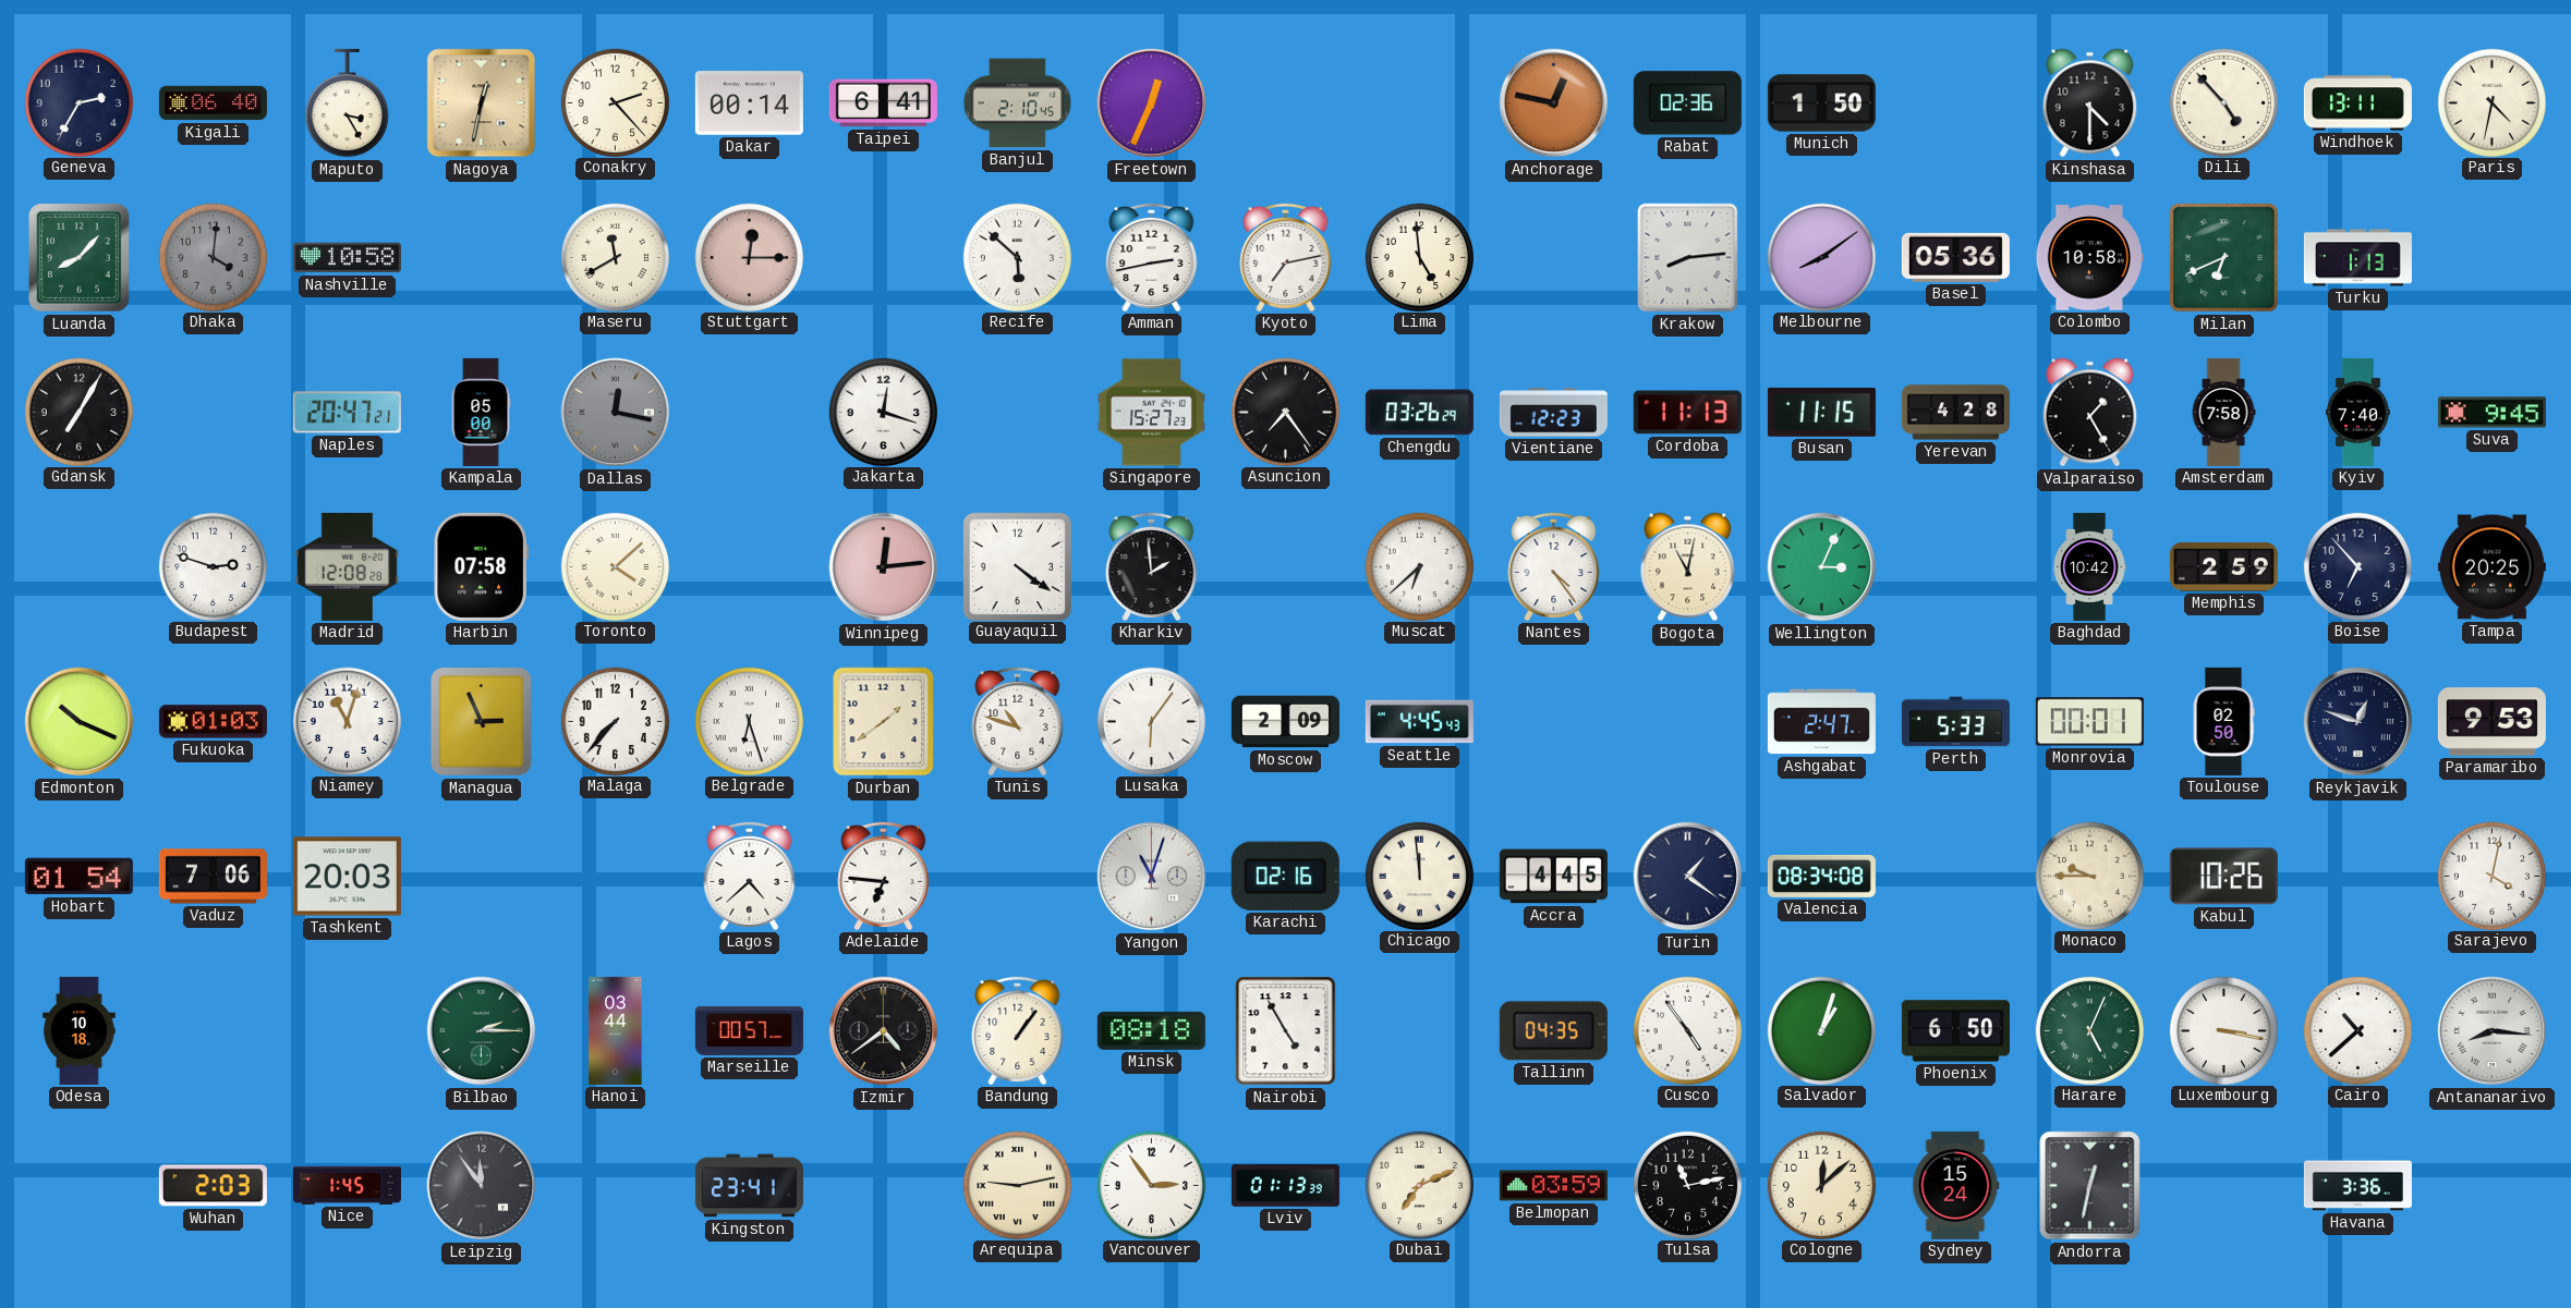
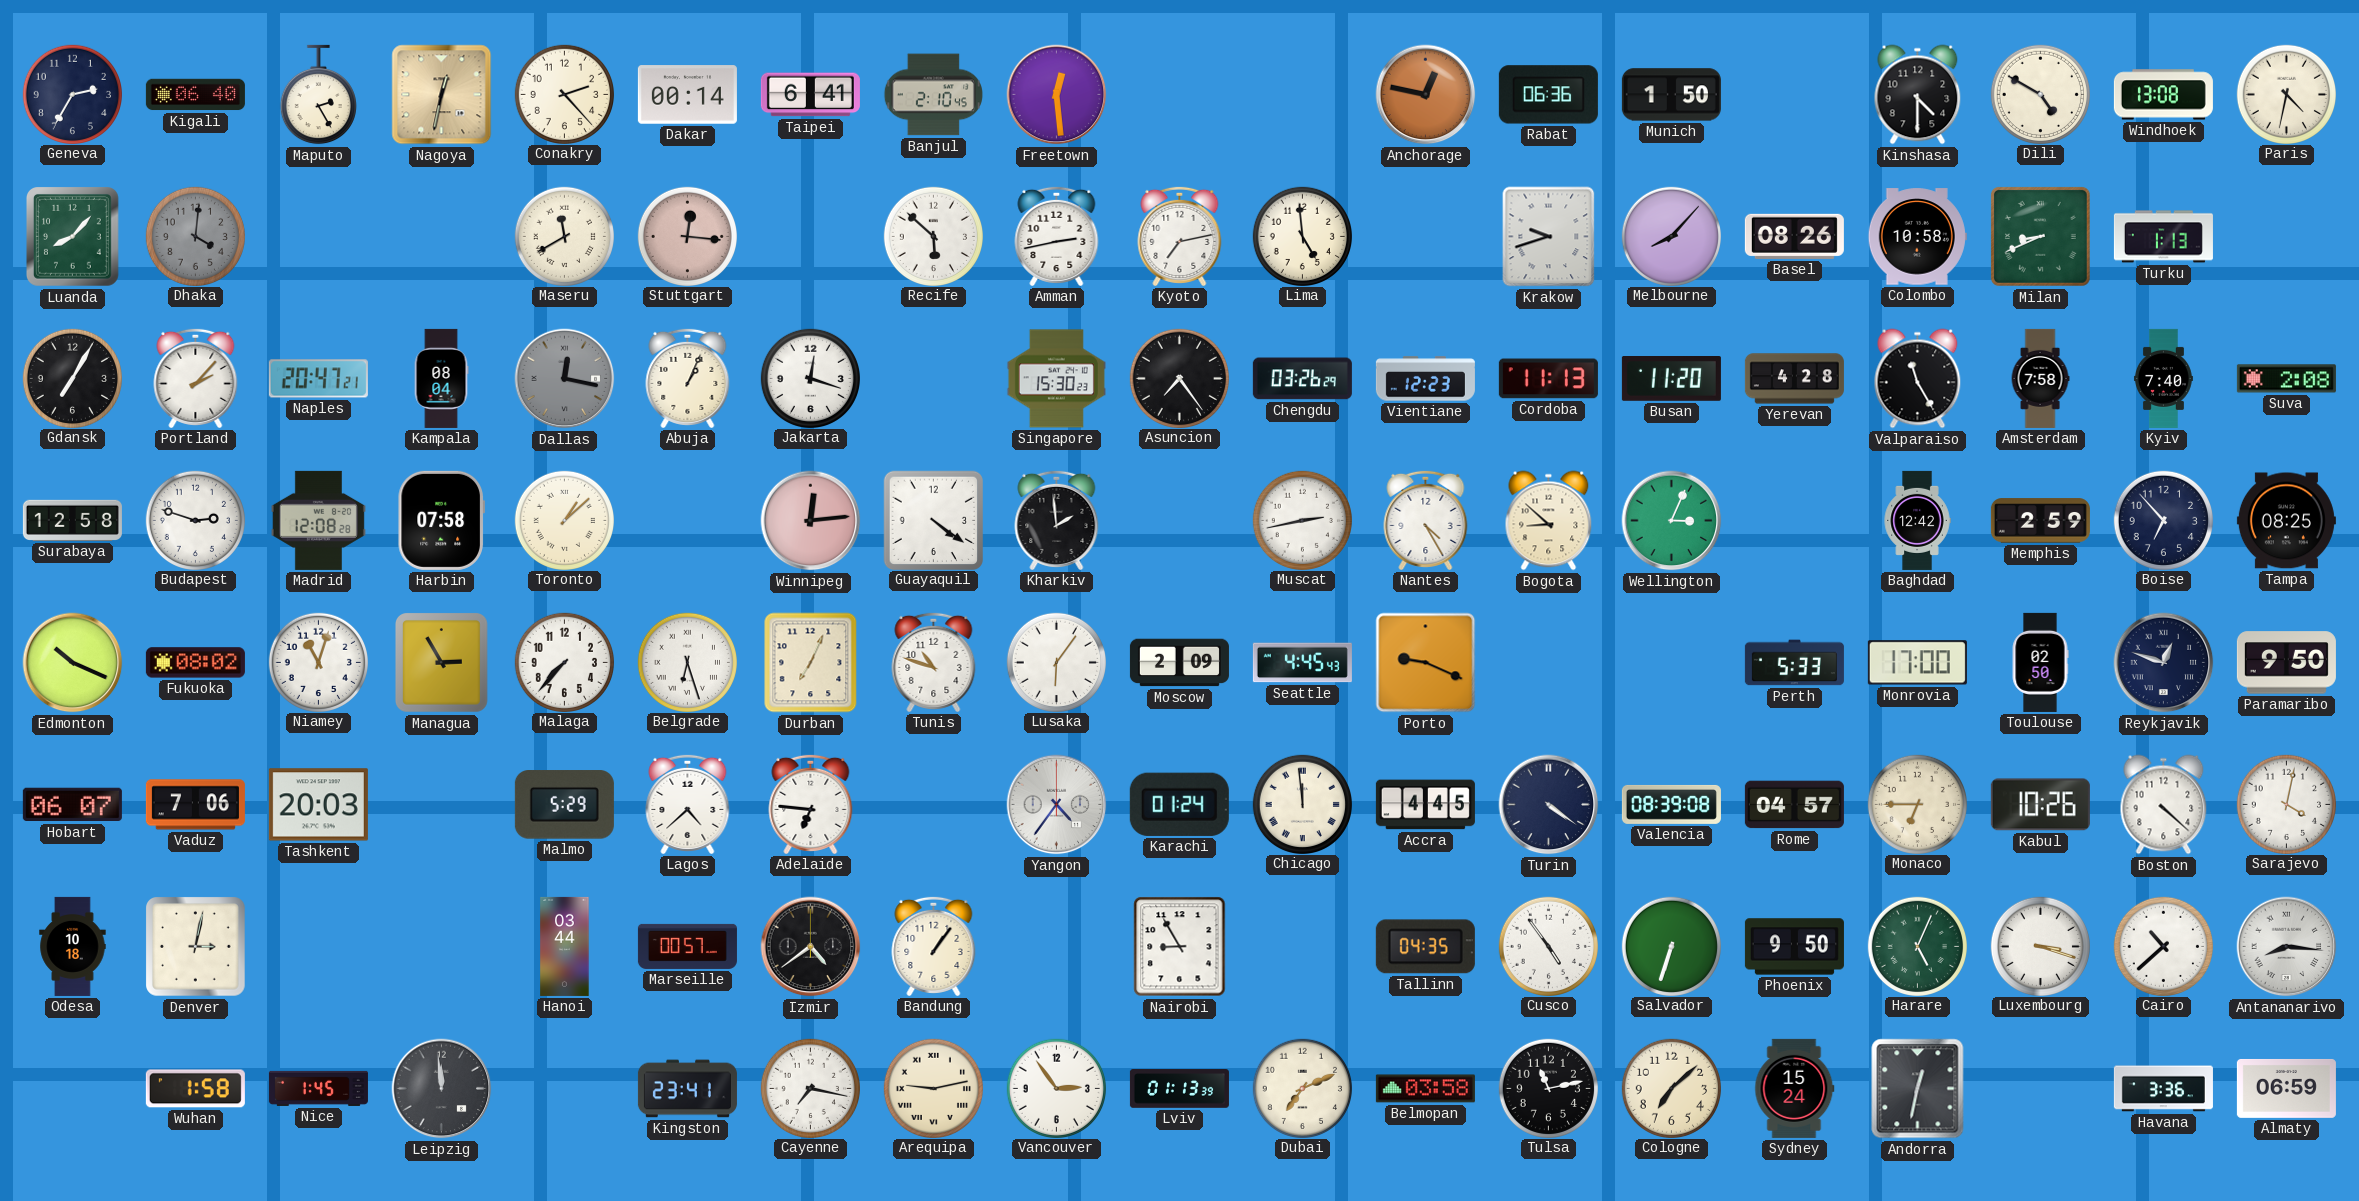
Maputo: 3:25 -> 2:25 (318, 95)
Freetown: 12:34 -> 12:29 (1057, 95)
Rabat: 02:36 -> 06:36 (1548, 95)
Dili: 4:53 -> 4:50 (2040, 94)
Windhoek: 13:11 -> 13:08 (2163, 95)
Nashville: 10:58 -> none (347, 258)
Stuttgart: 12:15 -> 12:16 (687, 236)
Krakow: 8:14 -> 9:42 (1549, 237)
Melbourne: 8:09 -> 8:07 (1671, 236)
Basel: 05:36 -> 08:26 (1794, 236)
Milan: 6:41 -> 8:41 (2040, 236)
Portland: none -> 2:07 (196, 378)
Kampala: 05:00 -> 08:04 (441, 378)
Abuja: none -> 1:04 (688, 378)
Singapore: 15:27 -> 15:30 (1056, 379)
Busan: 11:15 -> 11:20 (1671, 379)
Valparaiso: 1:25 -> 11:25 (1918, 379)
Suva: 9:45 -> 2:08 (2286, 379)
Surabaya: none -> 12:58 (72, 520)
Toronto: 4:08 -> 1:08 (564, 520)
Muscat: 6:38 -> 2:43 (1302, 520)
Nantes: 4:24 -> 4:25 (1426, 520)
Bogota: 11:02 -> 8:52 (1549, 521)
Baghdad: 10:42 -> 12:42 (1917, 520)
Tampa: 20:25 -> 08:25 (2286, 521)
Fukuoka: 01:03 -> 08:02 (195, 663)
Managua: 2:56 -> 2:55 (442, 663)
Durban: 1:39 -> 7:04 (811, 663)
Porto: none -> 9:19 (1426, 663)
Ashgabat: 2:47 -> none (1821, 722)
Monrovia: 00:01 -> 17:00 (1917, 663)
Paramaribo: 9:53 -> 9:50 (2286, 663)
Hobart: 01:54 -> 06:07 (72, 805)
Malmo: none -> 5:29 (564, 805)
Yangon: 11:03 -> 4:36 (1057, 805)
Karachi: 02:16 -> 01:24 (1179, 804)
Turin: 1:21 -> 4:21 (1549, 805)
Valencia: 08:34 -> 08:39 (1671, 804)
Rome: none -> 04:57 (1794, 805)
Monaco: 9:45 -> 6:45 (1917, 804)
Boston: none -> 4:22 (2164, 805)
Denver: none -> 3:02 (196, 947)
Bilbao: 2:15 -> none (482, 1031)
Minsk: 08:18 -> none (1151, 1030)
Nairobi: 4:55 -> 8:55 (1180, 947)
Salvador: 1:03 -> 6:33 (1671, 946)
Phoenix: 6:50 -> 9:50 (1794, 947)
Luxembourg: 3:17 -> 3:18 (2040, 946)
Wuhan: 2:03 -> 1:58 (195, 1089)
Leipzig: 11:54 -> 11:59 (442, 1089)
Cayenne: none -> 7:17 (810, 1088)
Belmopan: 03:59 -> 03:58 (1425, 1089)
Cologne: 12:08 -> 7:08 (1671, 1088)
Almaty: none -> 06:59 (2286, 1088)
